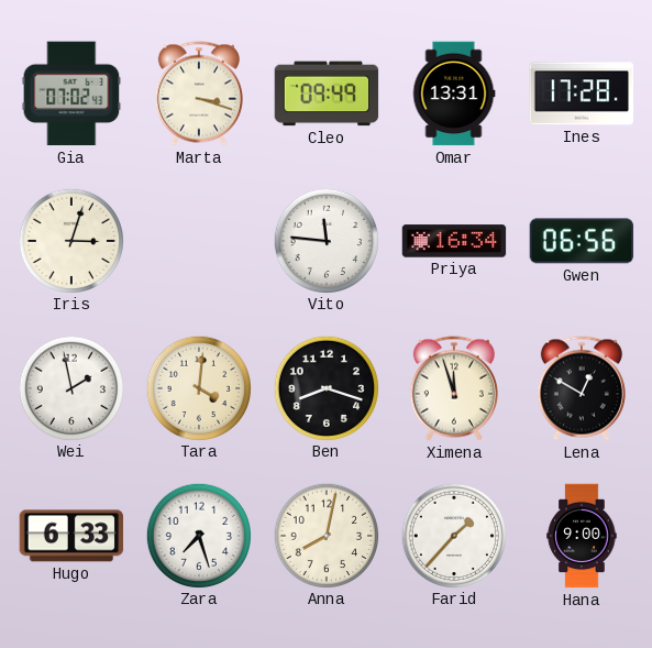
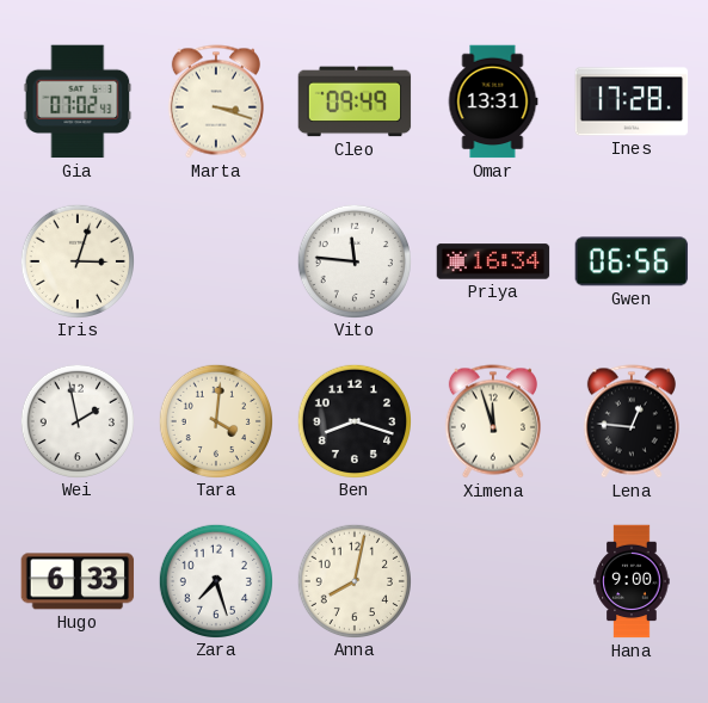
Lena: 12:50 -> 12:46 (632, 421)
Farid: 1:37 -> none (453, 535)
